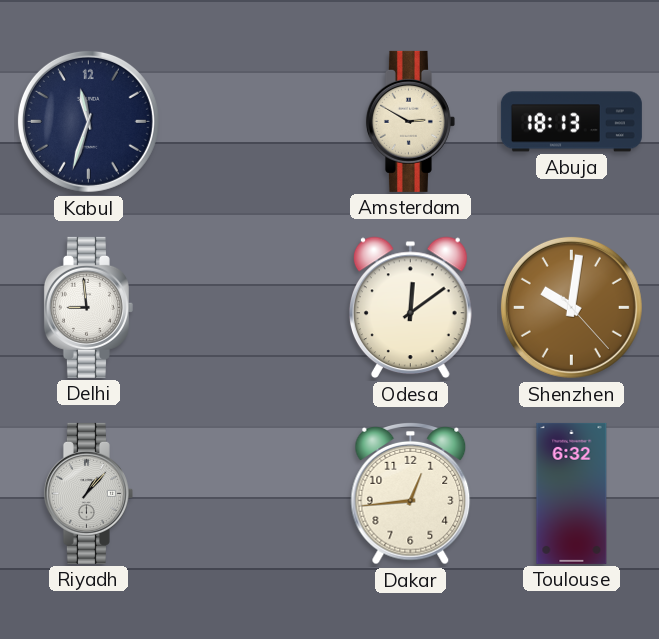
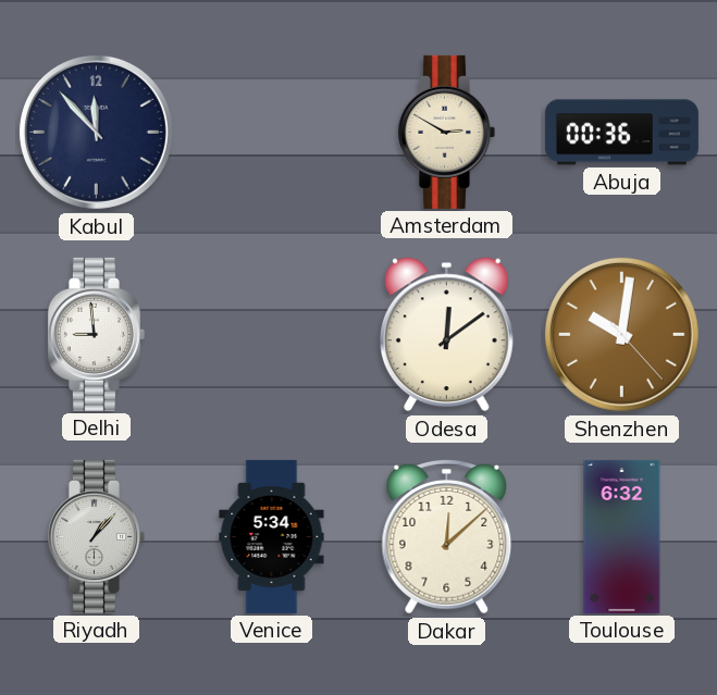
Kabul: 11:33 -> 11:53 (96, 132)
Abuja: 18:13 -> 00:36 (621, 133)
Venice: none -> 5:34 (272, 536)
Dakar: 12:44 -> 12:08 (447, 537)
